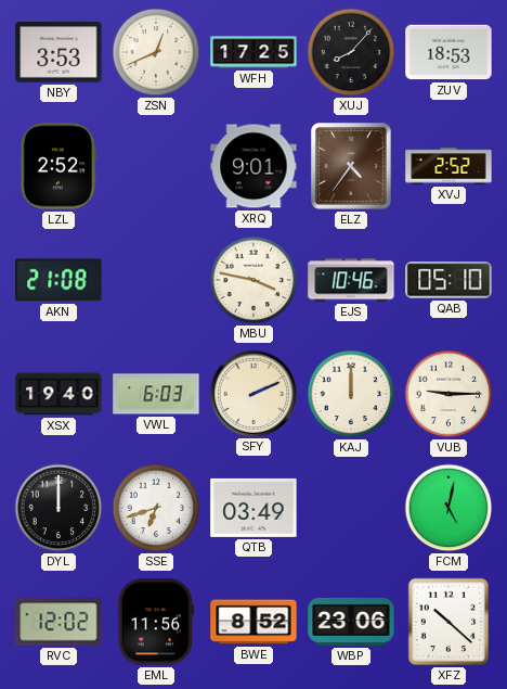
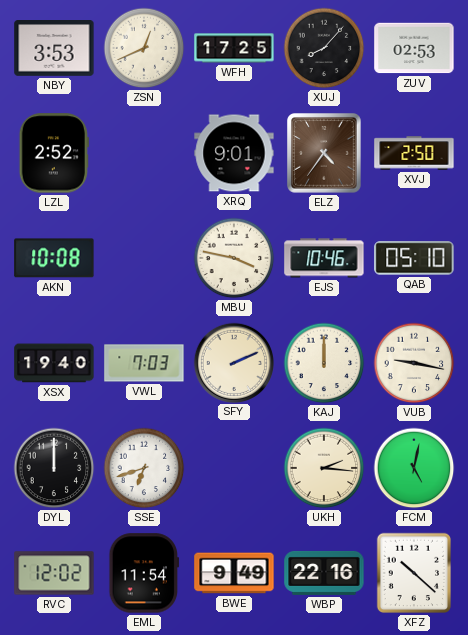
ZUV: 18:53 -> 02:53 (414, 48)
XVJ: 2:52 -> 2:50 (414, 153)
AKN: 21:08 -> 10:08 (54, 258)
VWL: 6:03 -> 7:03 (144, 363)
VUB: 9:15 -> 9:17 (414, 363)
QTB: 03:49 -> none (253, 508)
UKH: none -> 2:16 (324, 468)
EML: 11:56 -> 11:54 (144, 573)
BWE: 8:52 -> 9:49 (234, 573)
WBP: 23:06 -> 22:16 (324, 573)
